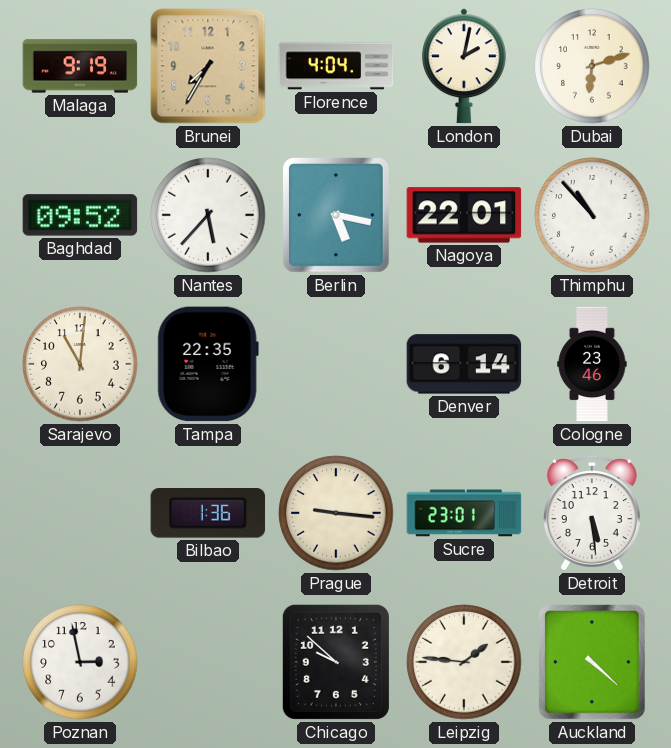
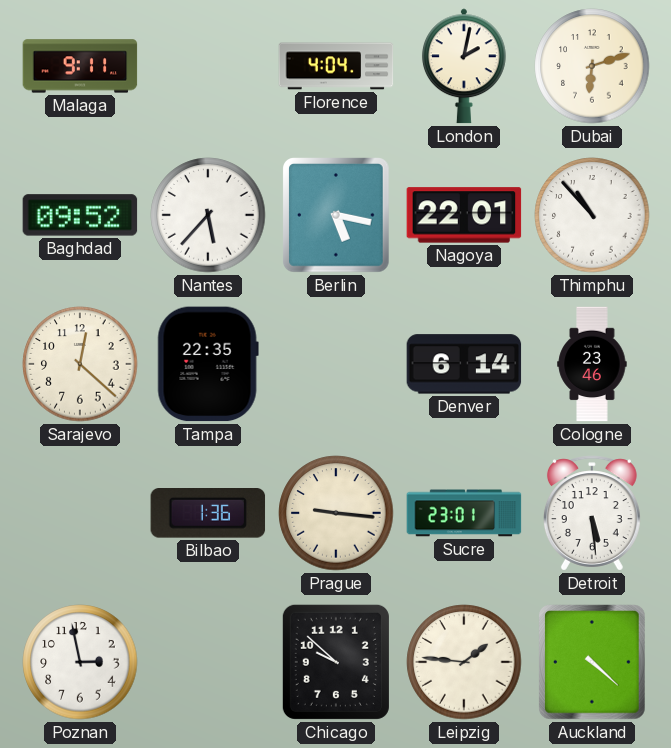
Malaga: 9:19 -> 9:11 (80, 66)
Brunei: 7:35 -> none (208, 66)
Sarajevo: 11:01 -> 12:22 (80, 364)
